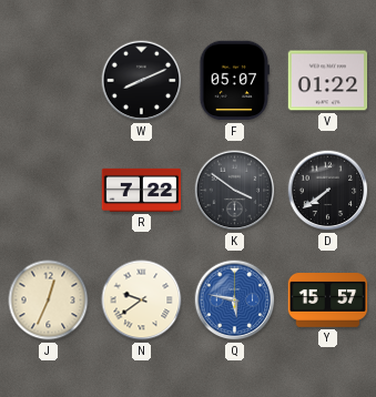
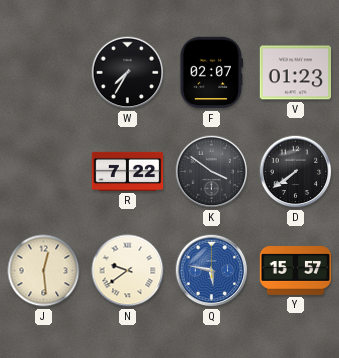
W: 8:11 -> 7:35 (128, 73)
F: 05:07 -> 02:07 (211, 73)
V: 01:22 -> 01:23 (296, 73)
J: 12:34 -> 12:29 (44, 271)
